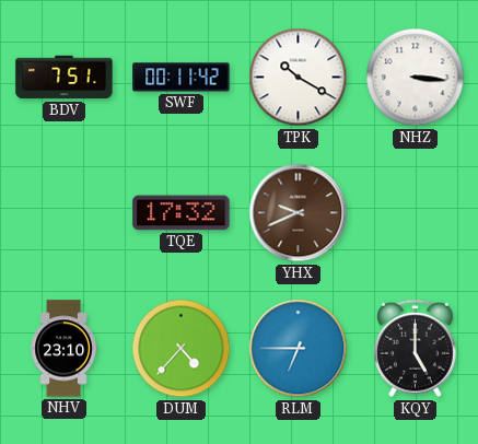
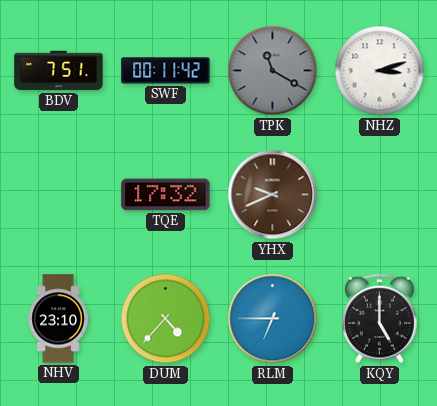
TPK: 10:20 -> 11:20 (273, 71)
TPK dial: white -> grey (273, 71)
NHZ: 3:16 -> 3:12 (380, 71)
